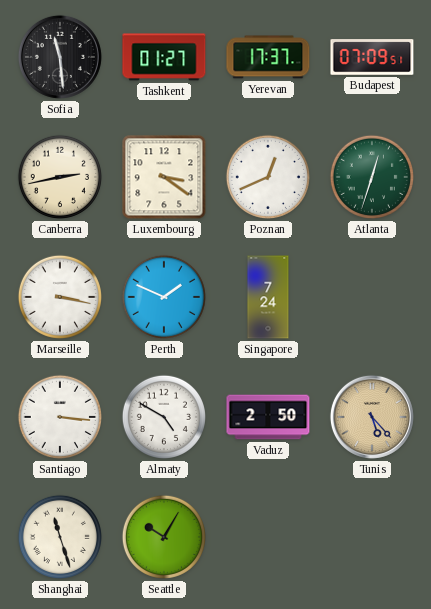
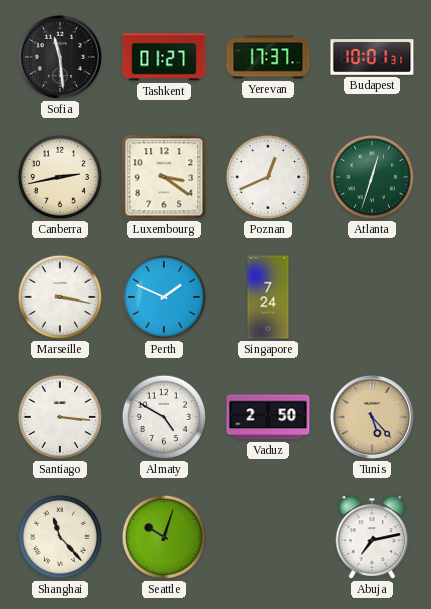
Budapest: 07:09 -> 10:01 (372, 57)
Shanghai: 11:27 -> 11:23 (60, 537)
Seattle: 10:05 -> 10:03 (164, 537)
Abuja: none -> 7:13 (372, 537)
